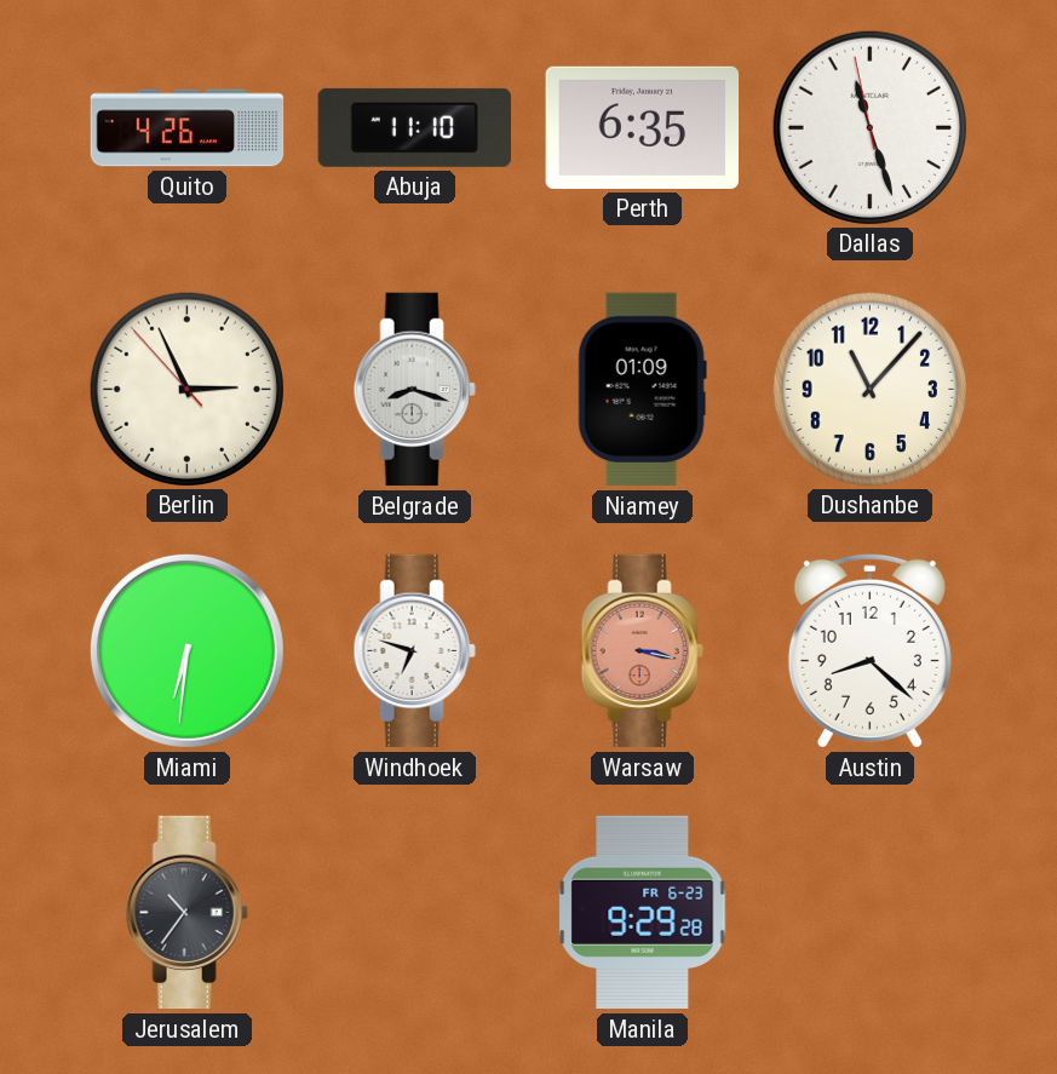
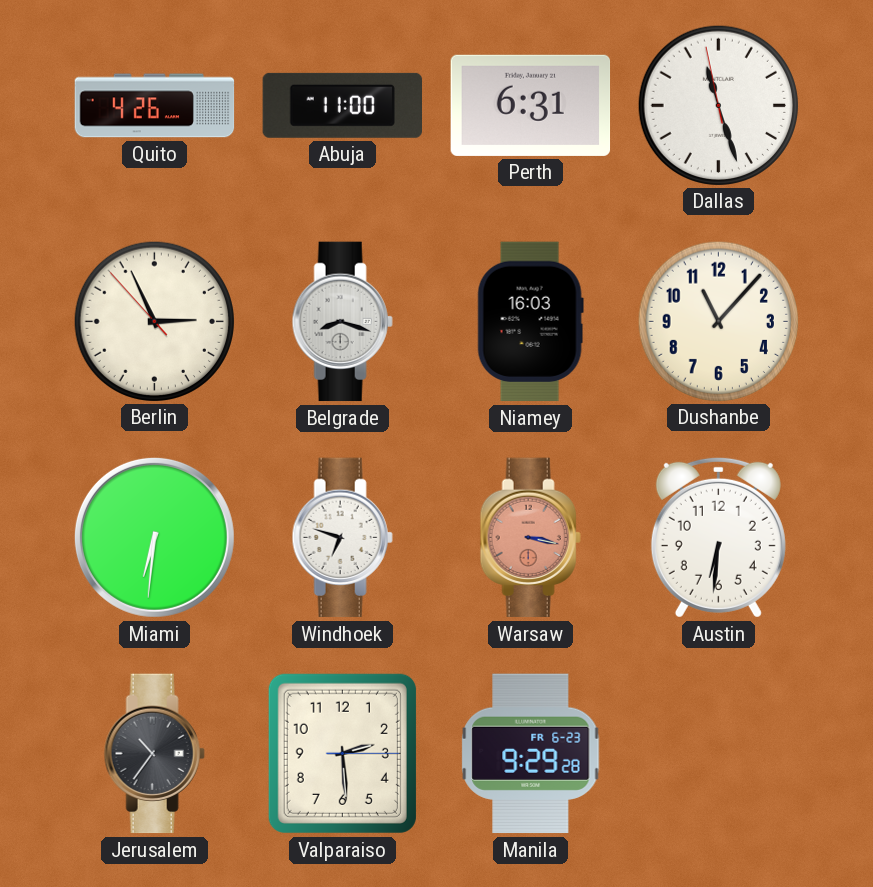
Abuja: 11:10 -> 11:00 (342, 105)
Perth: 6:35 -> 6:31 (531, 105)
Niamey: 01:09 -> 16:03 (530, 322)
Austin: 8:22 -> 6:31 (718, 537)
Valparaiso: none -> 2:29 (342, 753)
